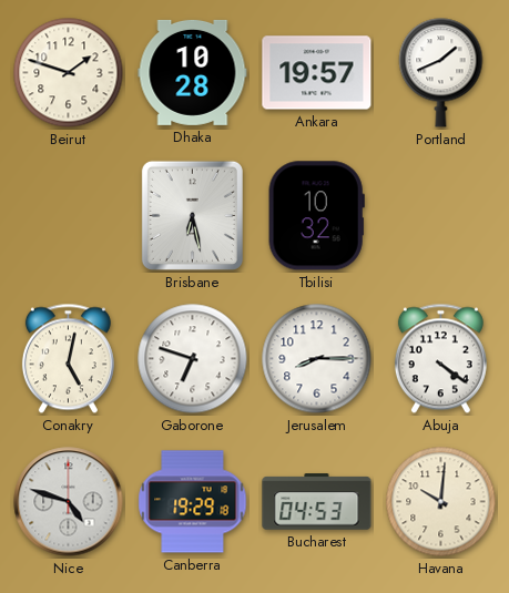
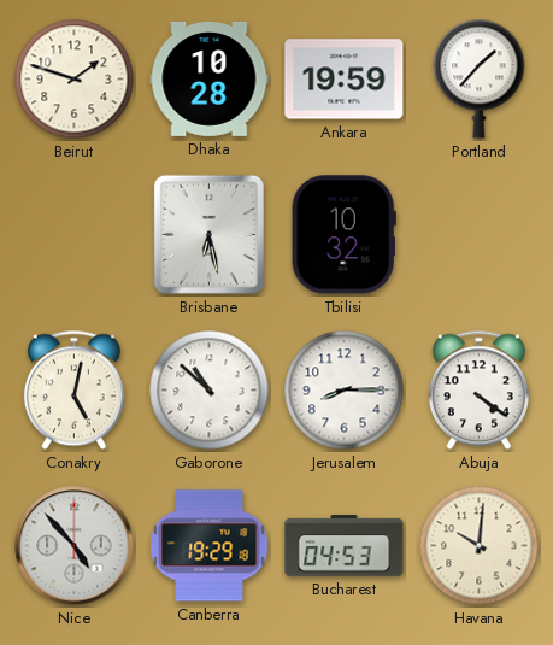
Ankara: 19:57 -> 19:59 (345, 80)
Portland: 1:41 -> 1:37 (480, 80)
Gaborone: 6:48 -> 10:52 (210, 391)
Nice: 4:48 -> 4:53 (75, 546)
